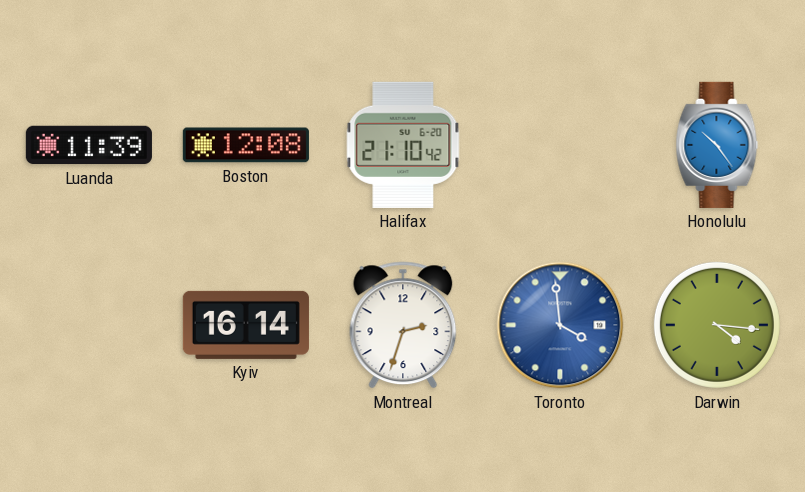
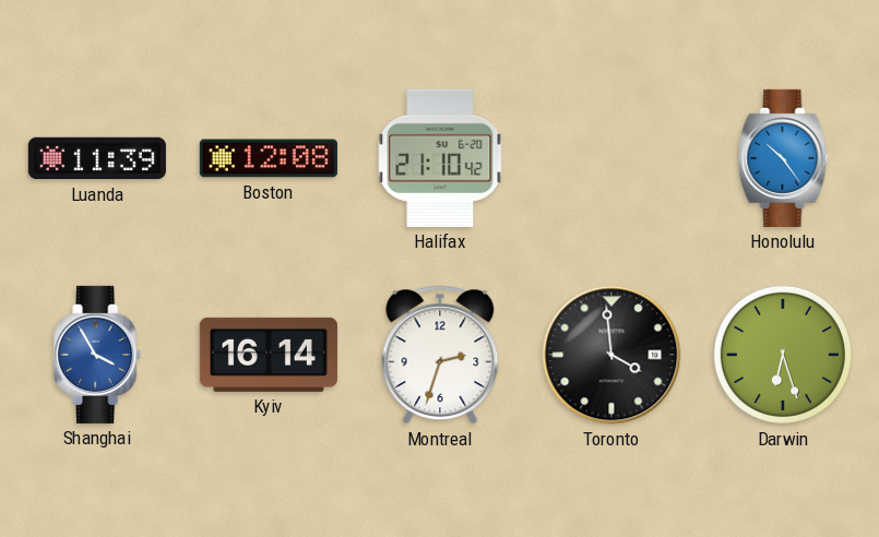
Shanghai: none -> 3:55 (98, 355)
Toronto dial: blue -> black (611, 355)
Darwin: 4:16 -> 6:27 (783, 355)
